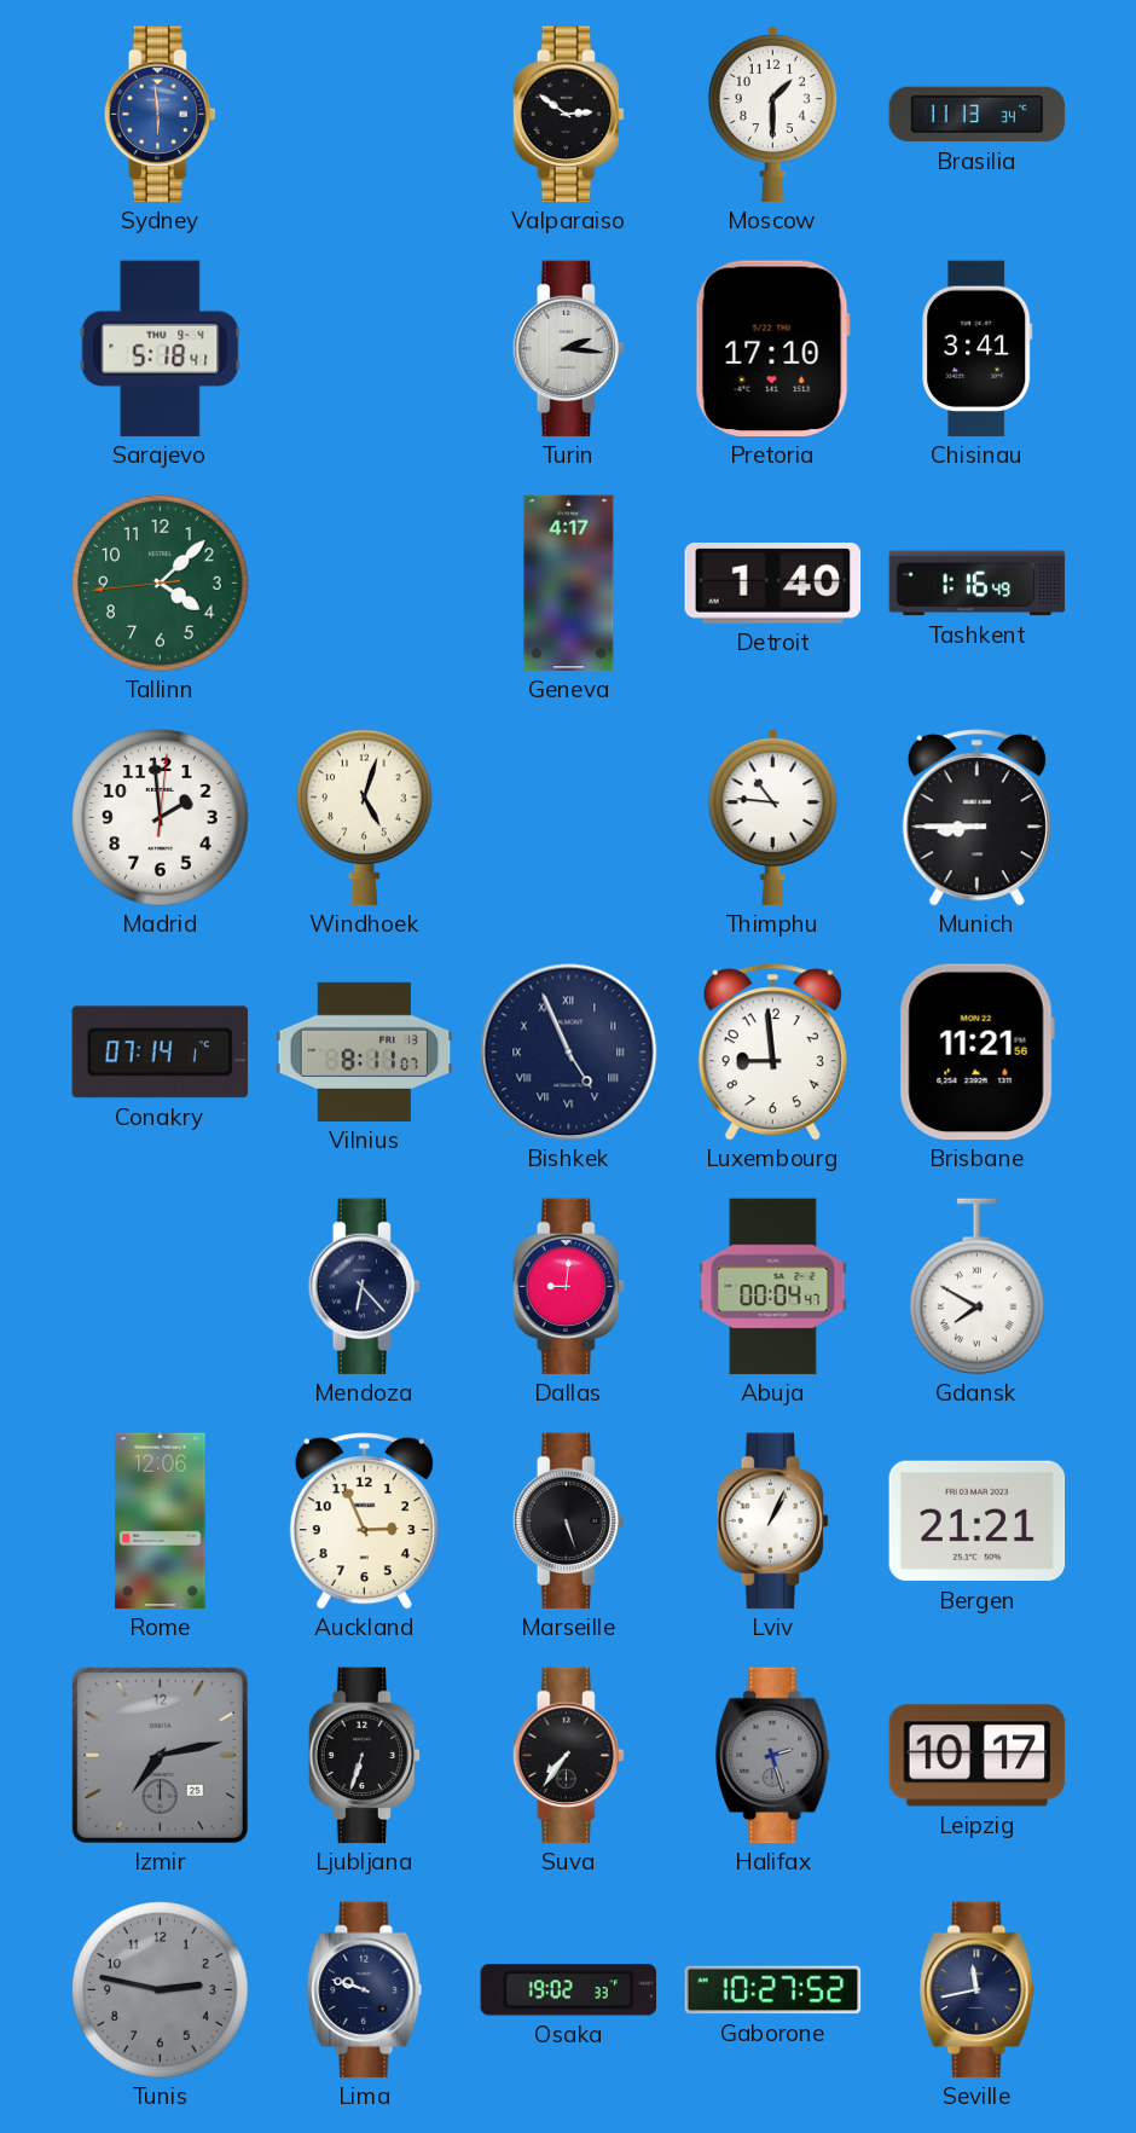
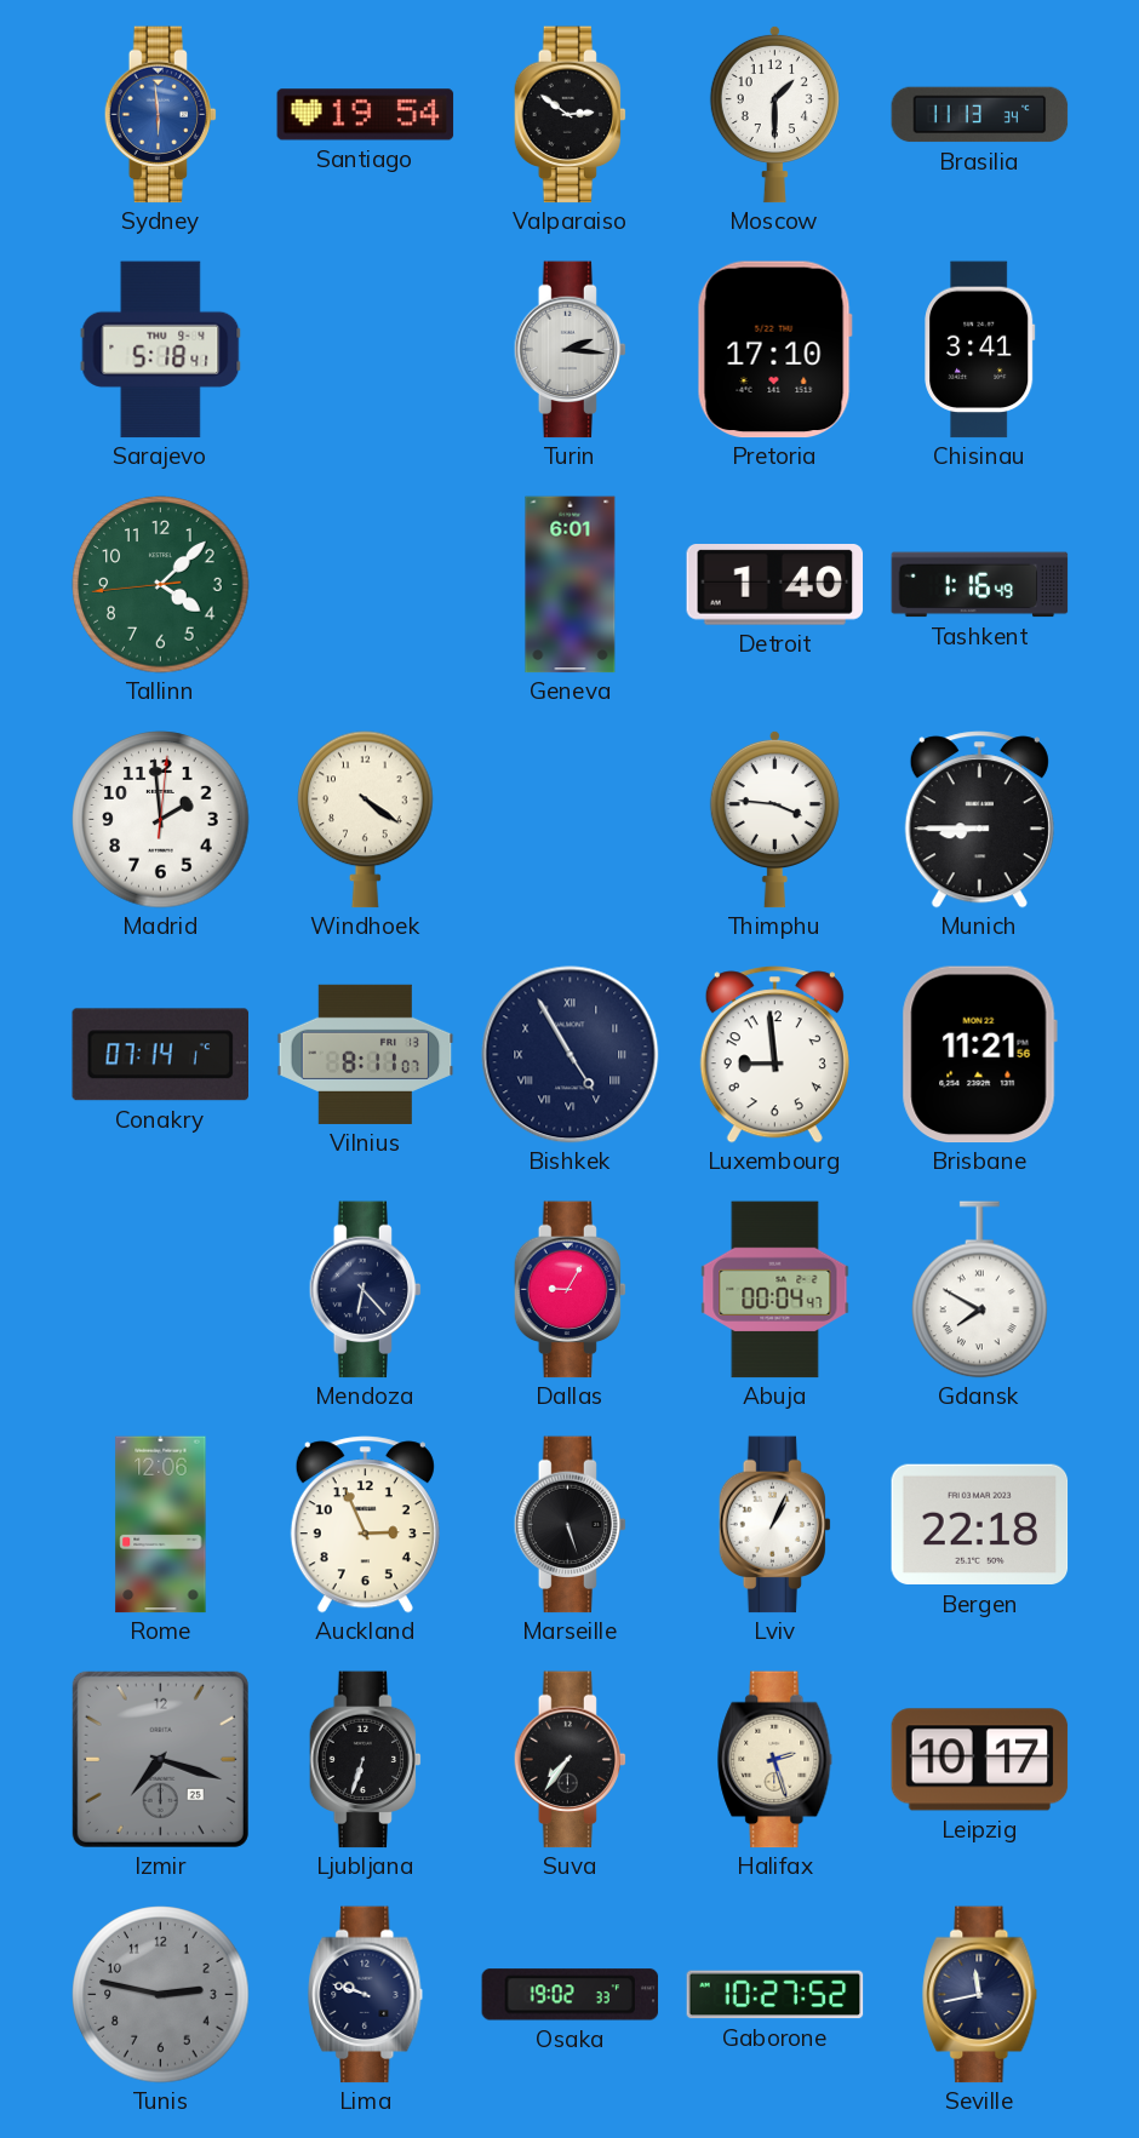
Santiago: none -> 19:54 (366, 115)
Geneva: 4:17 -> 6:01 (571, 585)
Windhoek: 5:03 -> 4:21 (366, 820)
Thimphu: 10:46 -> 3:46 (774, 819)
Bishkek: 4:56 -> 4:55 (571, 1055)
Dallas: 9:01 -> 9:05 (571, 1290)
Bergen: 21:21 -> 22:18 (980, 1525)
Izmir: 7:13 -> 7:18 (160, 1759)
Halifax dial: grey -> cream (775, 1760)
